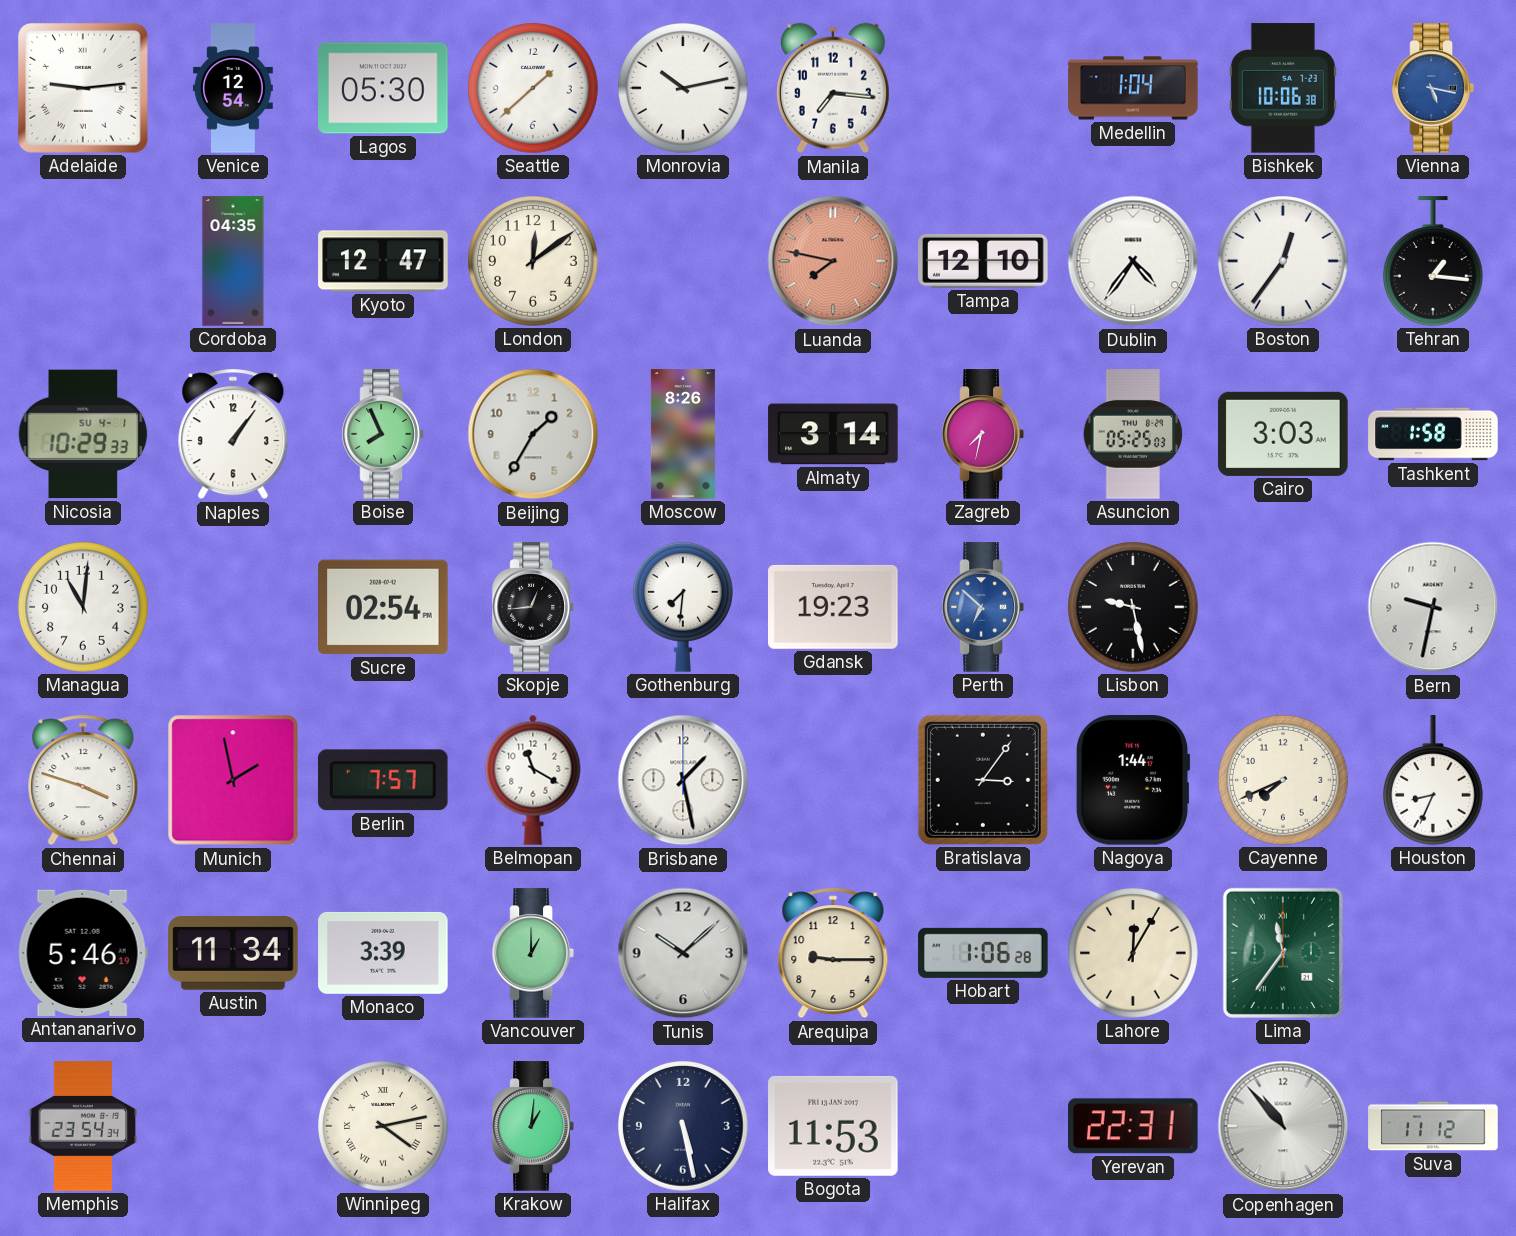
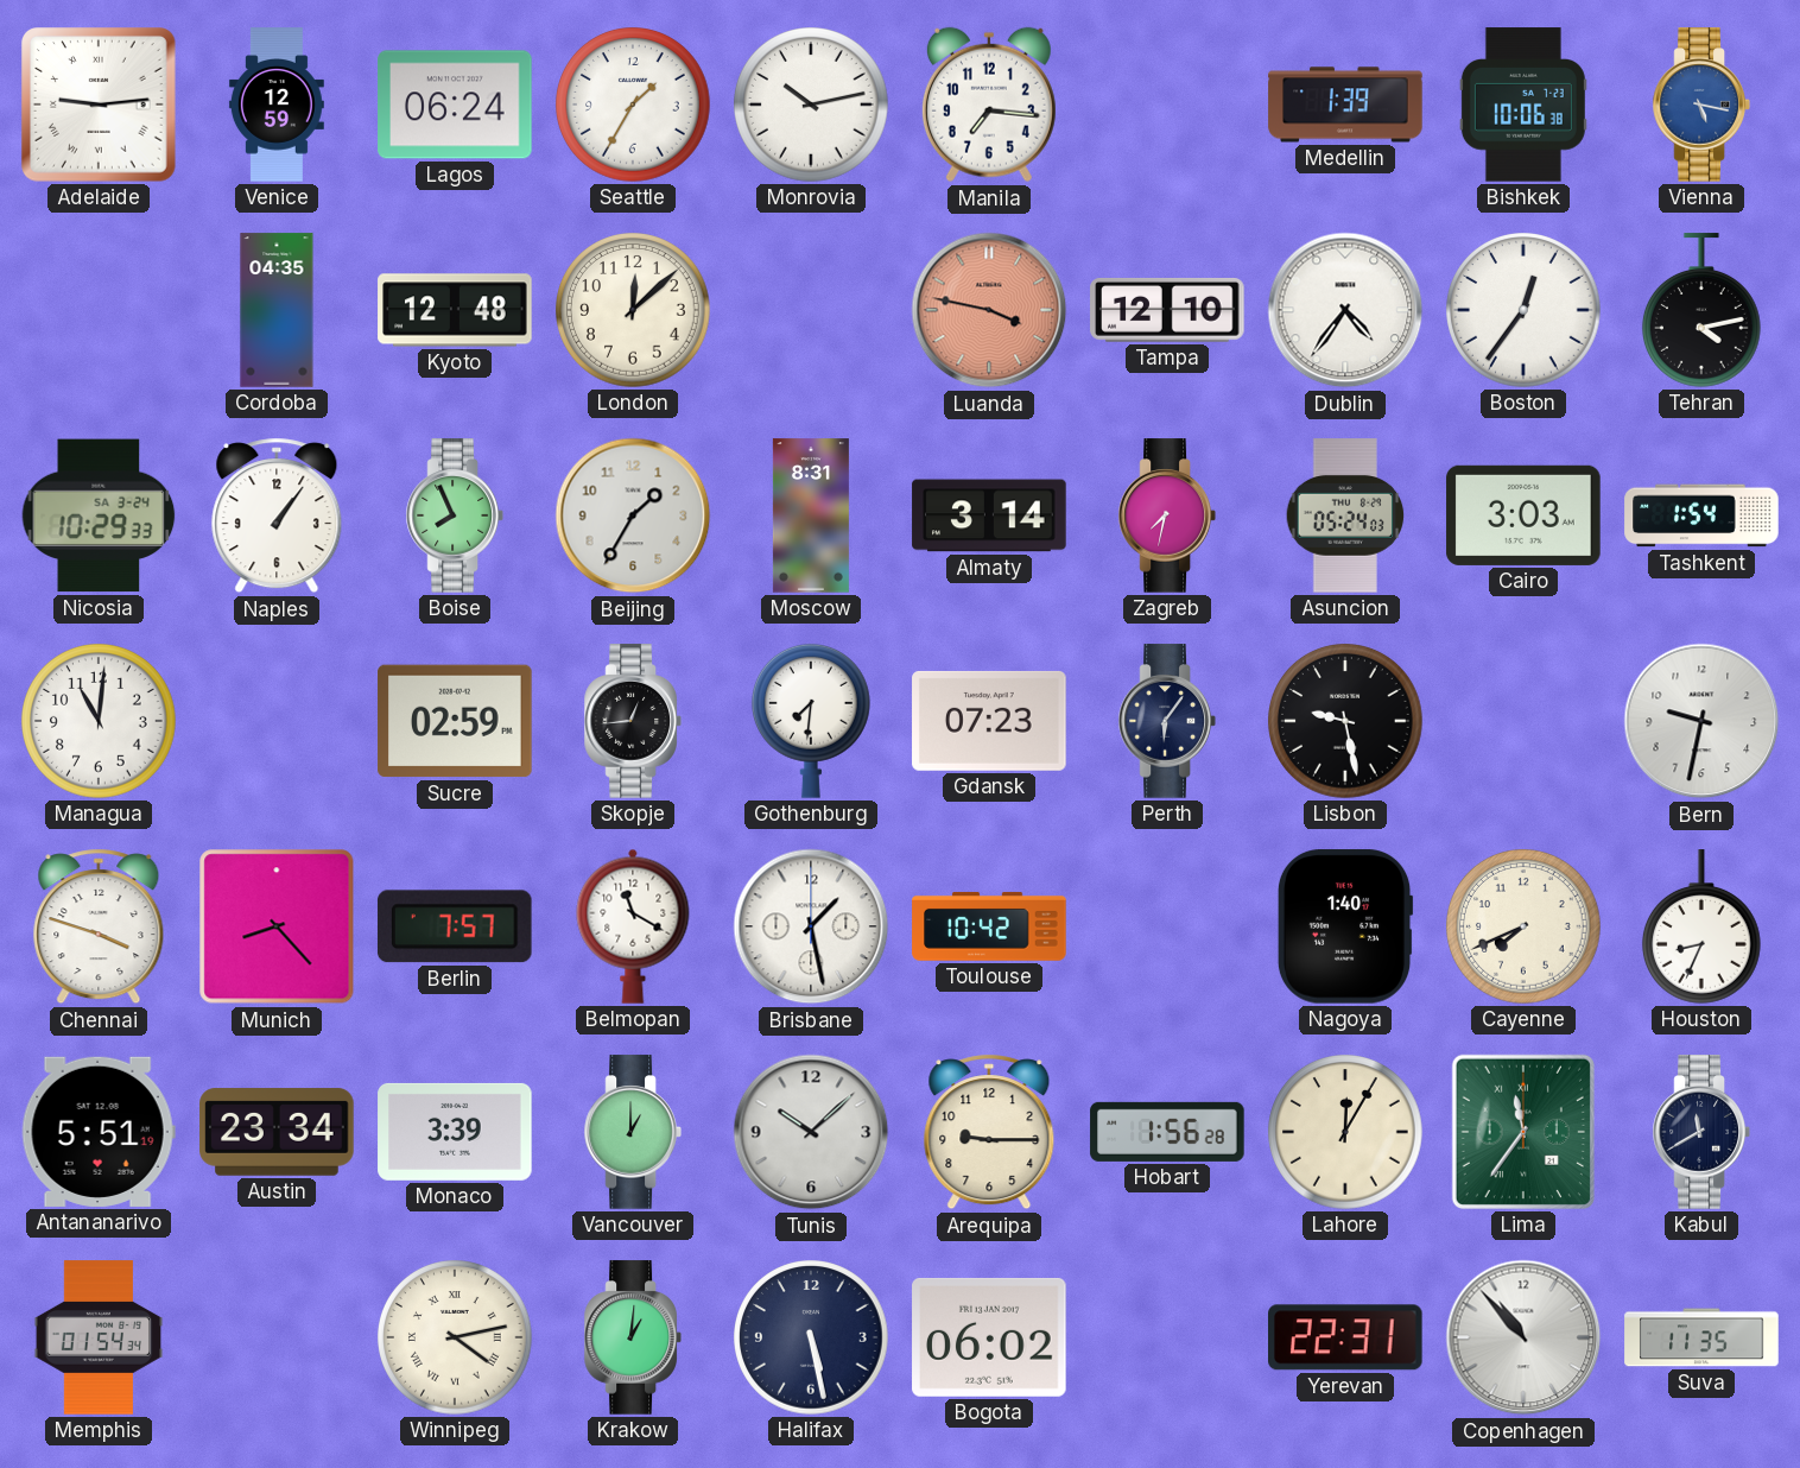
Venice: 12:54 -> 12:59 (277, 105)
Lagos: 05:30 -> 06:24 (455, 105)
Seattle: 1:38 -> 1:35 (633, 105)
Medellin: 1:04 -> 1:39 (1345, 105)
Kyoto: 12:47 -> 12:48 (455, 310)
London: 12:09 -> 12:08 (633, 310)
Luanda: 7:47 -> 3:47 (989, 310)
Tehran: 1:16 -> 4:13 (1701, 310)
Nicosia date: SU 4-1 -> SA 3-24 (99, 515)
Moscow: 8:26 -> 8:31 (811, 515)
Asuncion: 05:25 -> 05:24 (1345, 515)
Tashkent: 1:58 -> 1:54 (1701, 515)
Sucre: 02:54 -> 02:59 (455, 721)
Gdansk: 19:23 -> 07:23 (989, 721)
Perth: 6:52 -> 6:06 (1167, 721)
Perth dial: blue -> navy (1167, 721)
Munich: 1:58 -> 8:23 (277, 926)
Toulouse: none -> 10:42 (989, 926)
Bratislava: 3:06 -> none (983, 780)
Nagoya: 1:44 -> 1:40 (1345, 926)
Antananarivo: 5:46 -> 5:51 (99, 1132)
Austin: 11:34 -> 23:34 (277, 1132)
Hobart: 1:06 -> 1:56 (1167, 1132)
Kabul: none -> 11:40 (1701, 1132)
Memphis: 23:54 -> 01:54 (99, 1337)
Bogota: 11:53 -> 06:02 (989, 1337)
Suva: 11:12 -> 11:35 (1701, 1337)
